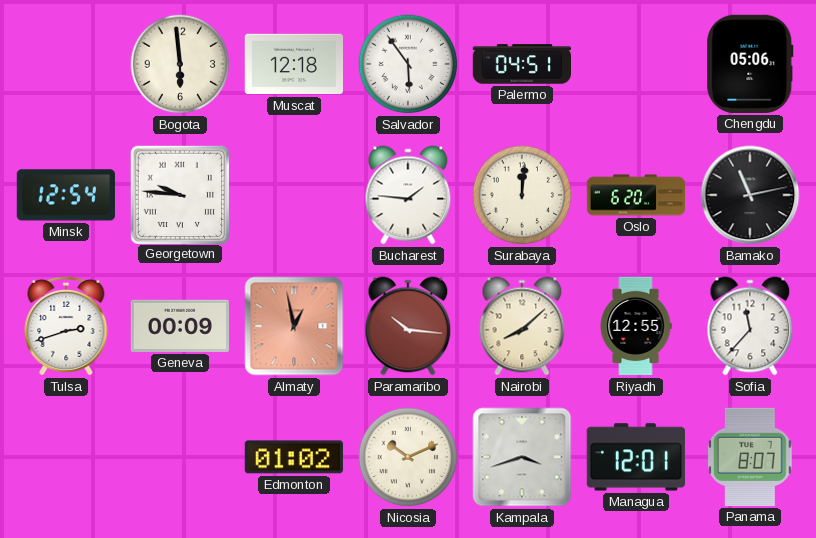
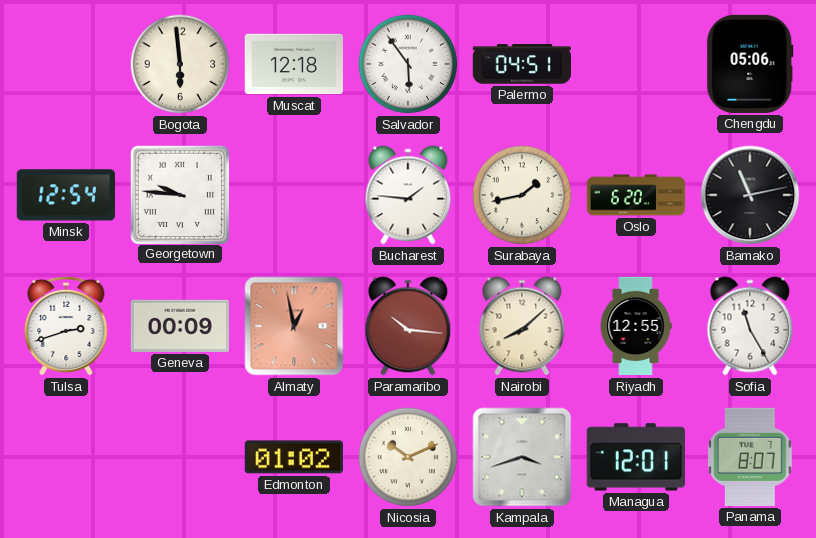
Surabaya: 12:01 -> 1:43 (522, 195)
Sofia: 11:37 -> 11:25 (750, 326)
